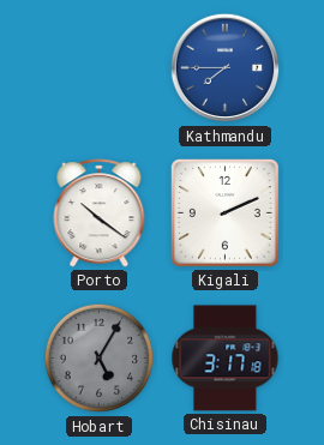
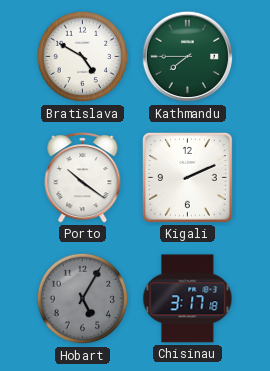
Bratislava: none -> 4:50 (83, 57)
Kathmandu dial: blue -> green (188, 57)
